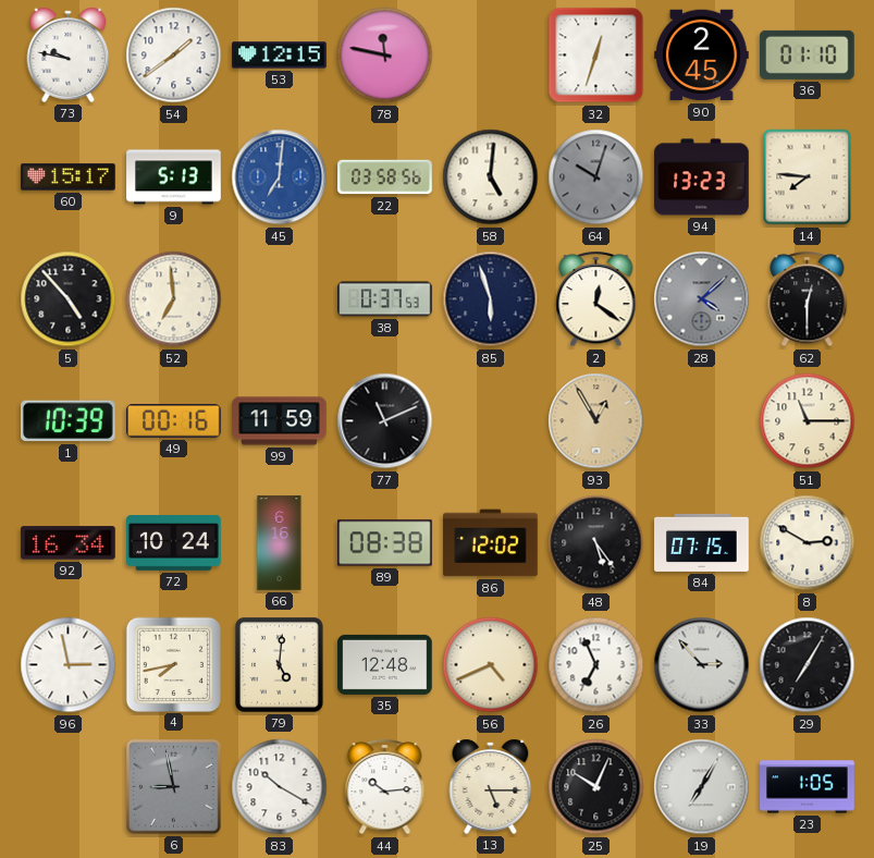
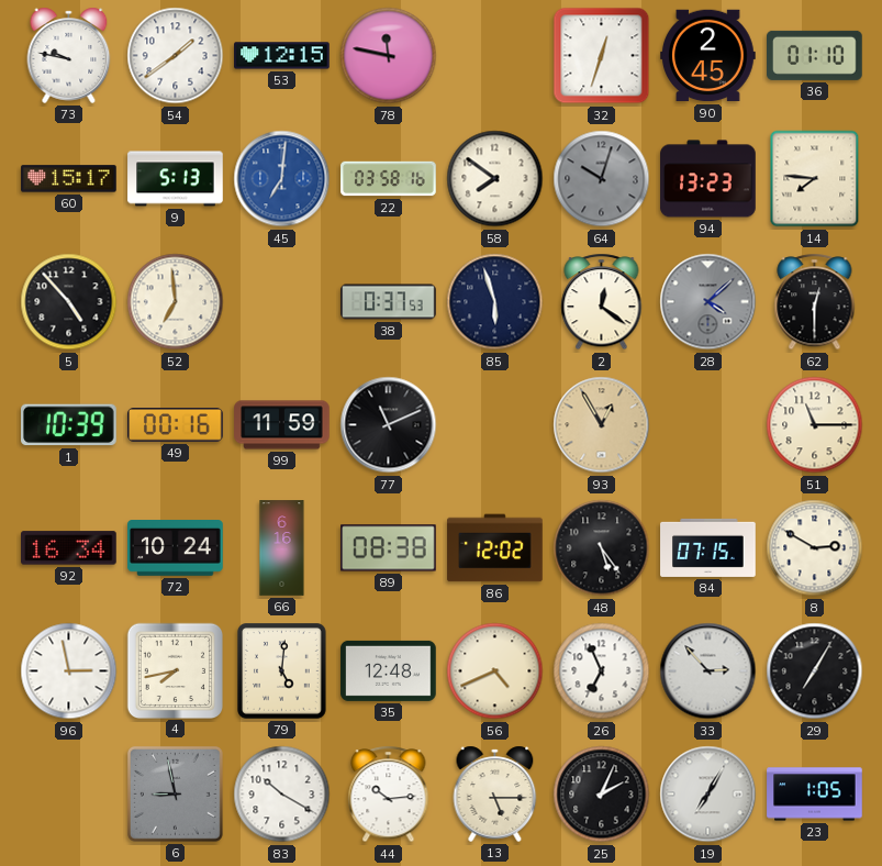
22: 03:58:56 -> 03:58:16 (389, 179)
58: 5:01 -> 7:51 (495, 179)
25: 10:04 -> 2:04 (602, 795)
